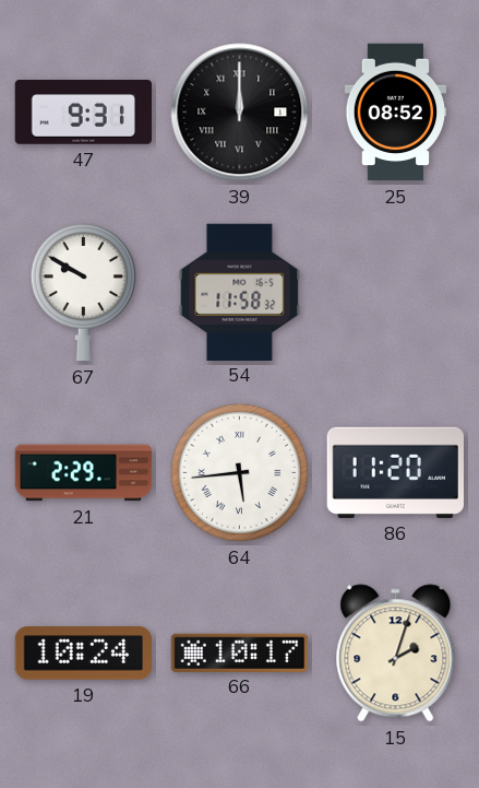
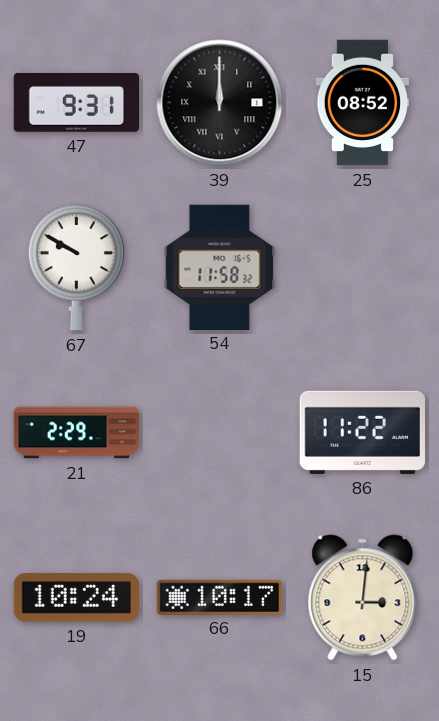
64: 5:44 -> none (239, 472)
86: 11:20 -> 11:22 (362, 432)
15: 2:03 -> 3:01 (363, 598)
